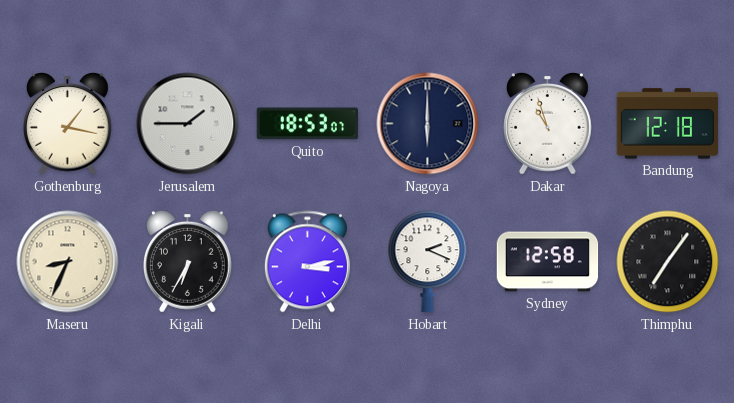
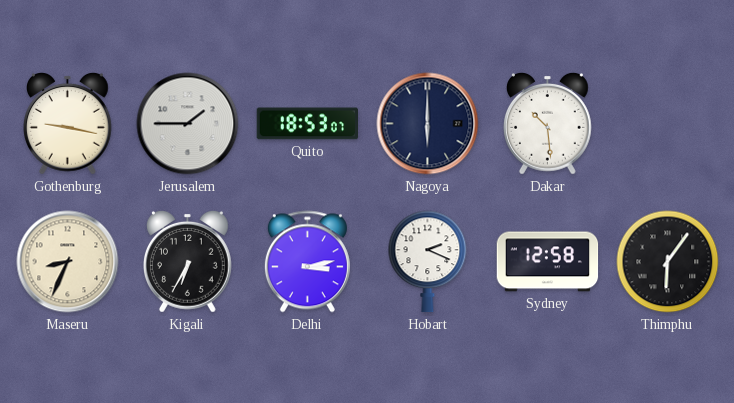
Gothenburg: 1:17 -> 9:17 (68, 123)
Dakar: 10:57 -> 10:29 (548, 123)
Bandung: 12:18 -> none (668, 124)
Thimphu: 7:06 -> 6:06 (668, 262)
